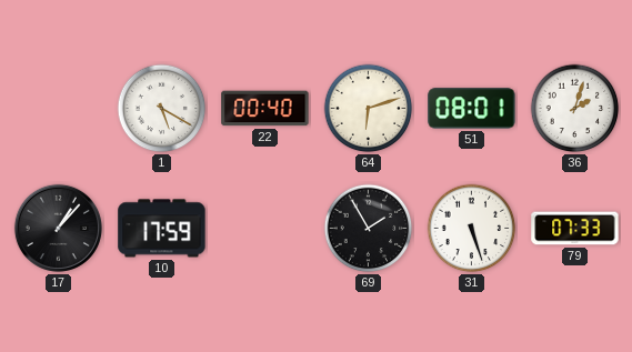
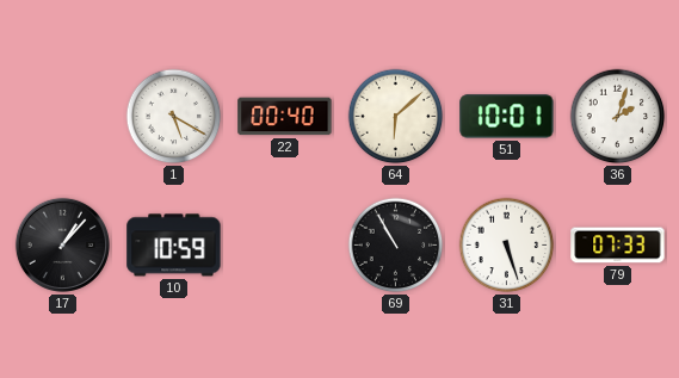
64: 6:12 -> 6:08 (396, 117)
51: 08:01 -> 10:01 (507, 117)
10: 17:59 -> 10:59 (174, 246)
69: 1:55 -> 10:55 (396, 246)
